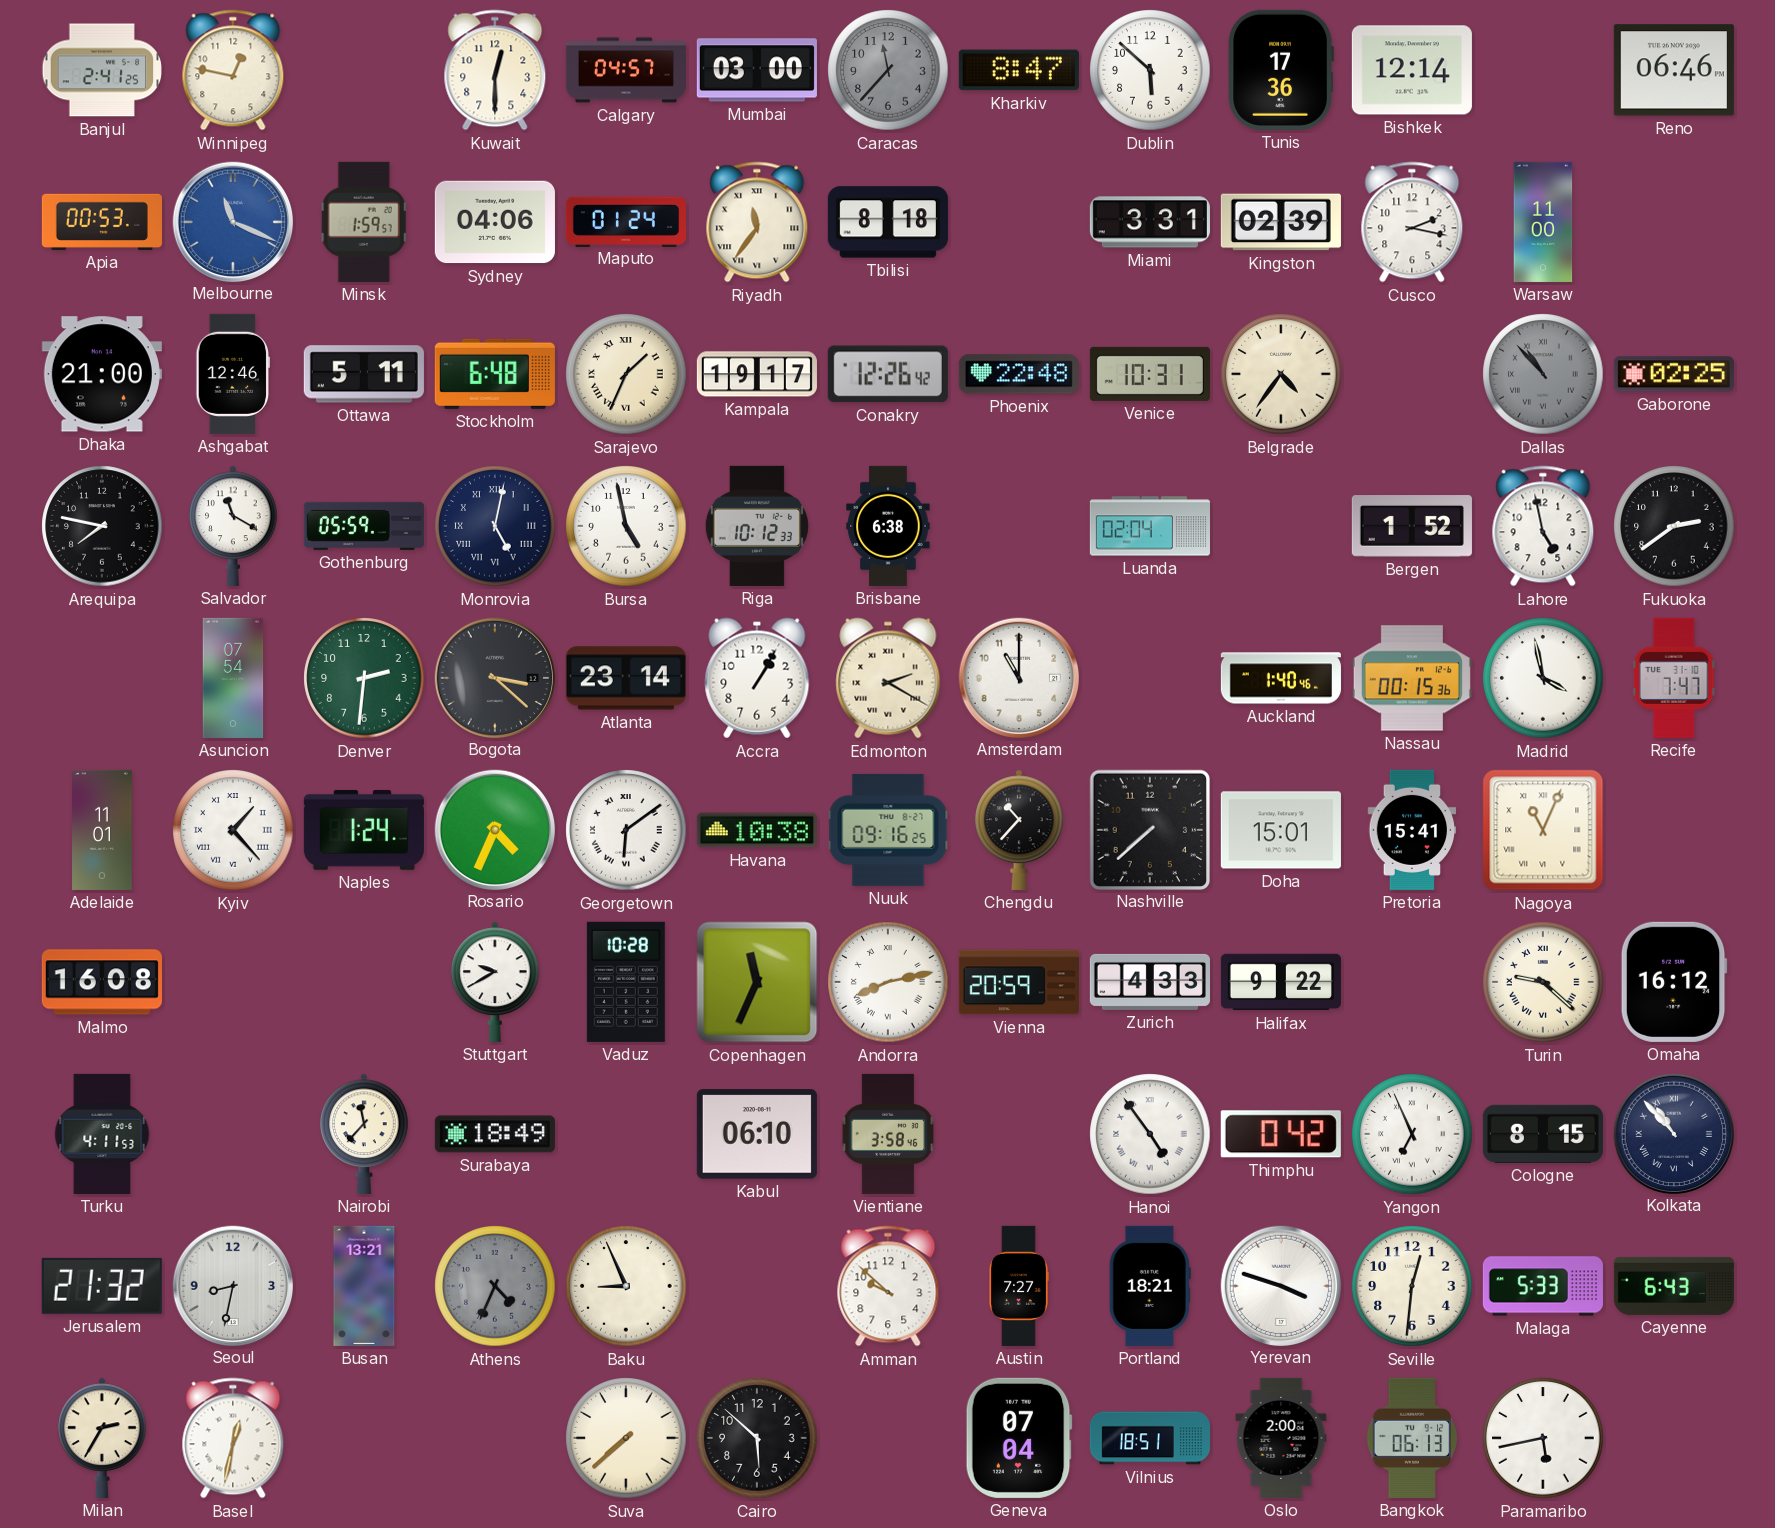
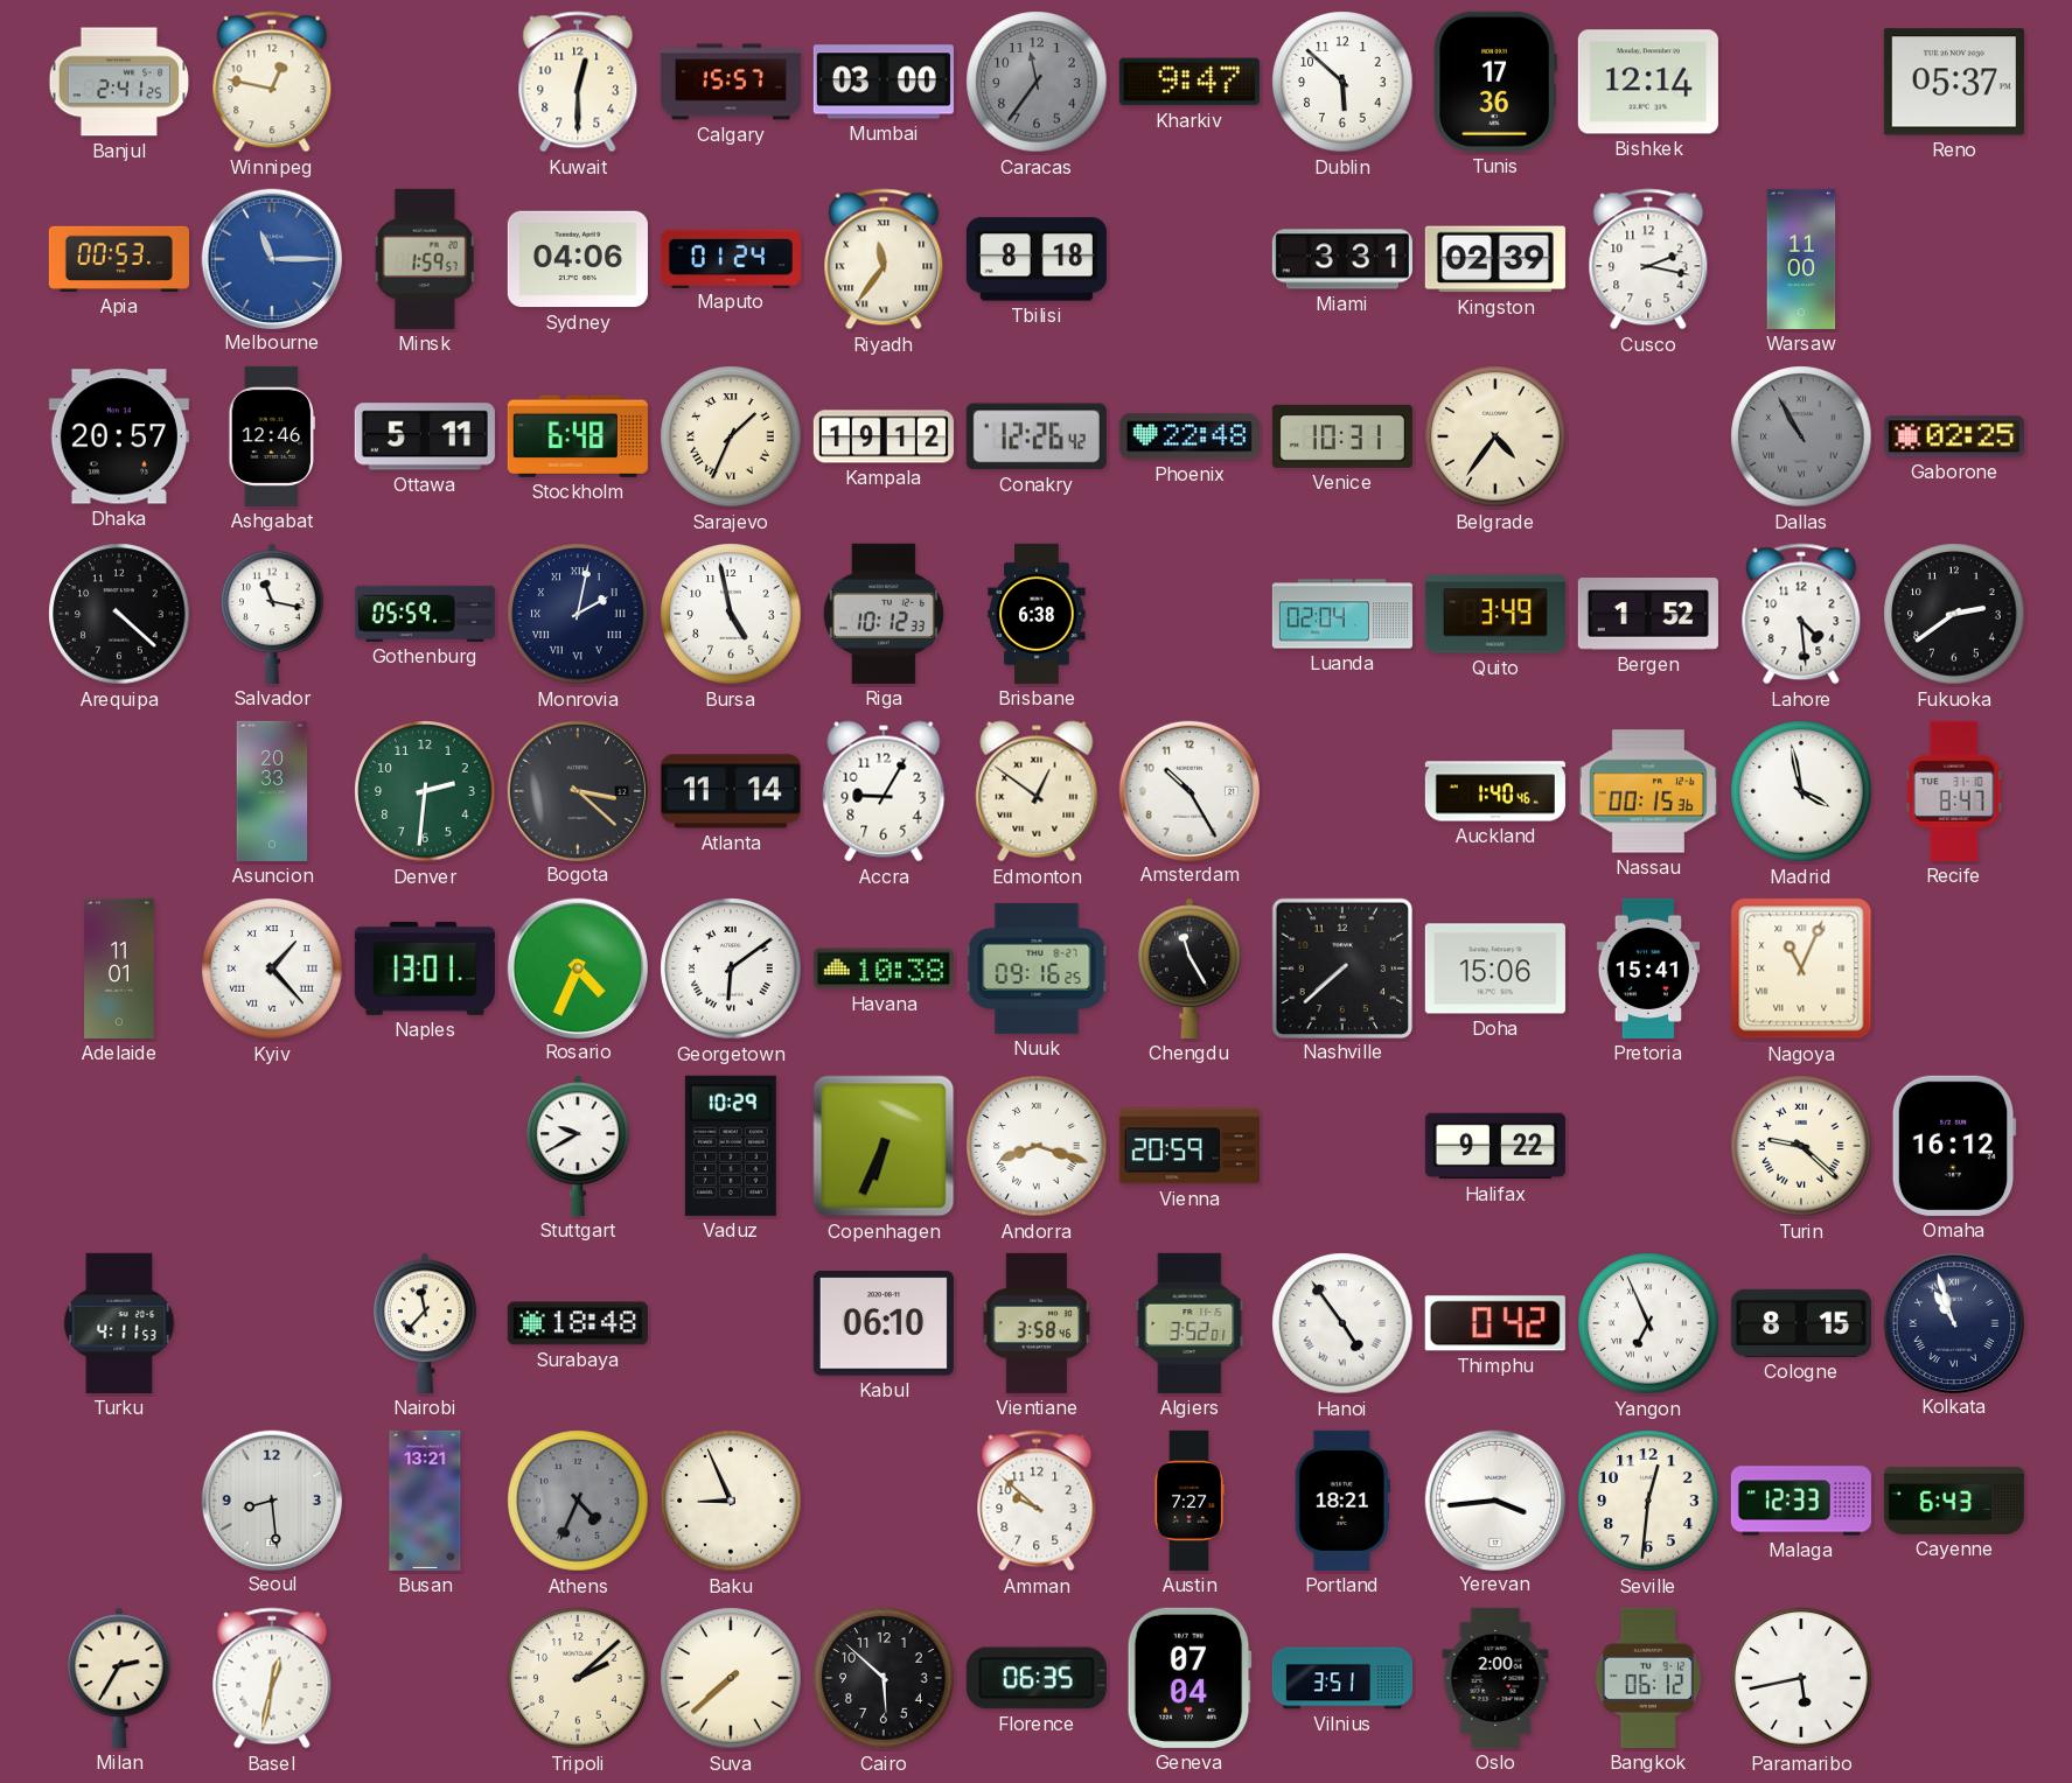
Calgary: 04:57 -> 15:57 (731, 82)
Caracas: 11:37 -> 11:36 (1037, 82)
Kharkiv: 8:47 -> 9:47 (1190, 82)
Reno: 06:46 -> 05:37 (1954, 82)
Melbourne: 11:19 -> 11:15 (271, 258)
Dhaka: 21:00 -> 20:57 (119, 436)
Kampala: 19:17 -> 19:12 (884, 436)
Dallas: 10:53 -> 10:55 (1801, 436)
Arequipa: 7:47 -> 4:22 (119, 614)
Salvador: 11:20 -> 11:17 (272, 614)
Monrovia: 5:02 -> 2:02 (578, 614)
Quito: none -> 3:49 (1495, 614)
Lahore: 4:58 -> 4:29 (1801, 614)
Asuncion: 07:54 -> 20:33 (272, 791)
Atlanta: 23:14 -> 11:14 (731, 791)
Accra: 1:05 -> 9:05 (884, 791)
Edmonton: 2:20 -> 12:51 (1037, 791)
Amsterdam: 11:00 -> 10:25 (1188, 790)
Recife: 7:47 -> 8:47 (1954, 791)
Naples: 1:24 -> 13:01 (425, 969)
Chengdu: 10:37 -> 11:25 (1190, 969)
Doha: 15:01 -> 15:06 (1495, 969)
Malmo: 16:08 -> none (102, 982)
Vaduz: 10:28 -> 10:29 (731, 1146)
Copenhagen: 11:34 -> 6:34 (884, 1146)
Andorra: 8:13 -> 8:18 (1037, 1146)
Zurich: 4:33 -> none (1150, 982)
Surabaya: 18:49 -> 18:48 (578, 1323)
Algiers: none -> 3:52 (1190, 1323)
Kolkata: 10:53 -> 10:57 (1953, 1322)
Jerusalem: 21:32 -> none (102, 1286)
Seoul: 8:32 -> 8:29 (271, 1499)
Yerevan: 3:48 -> 3:44 (1494, 1499)
Malaga: 5:33 -> 12:33 (1801, 1501)
Tripoli: none -> 2:08 (578, 1678)
Florence: none -> 06:35 (1037, 1678)
Vilnius: 18:51 -> 3:51 (1342, 1678)
Bangkok: 06:13 -> 06:12 (1648, 1678)
